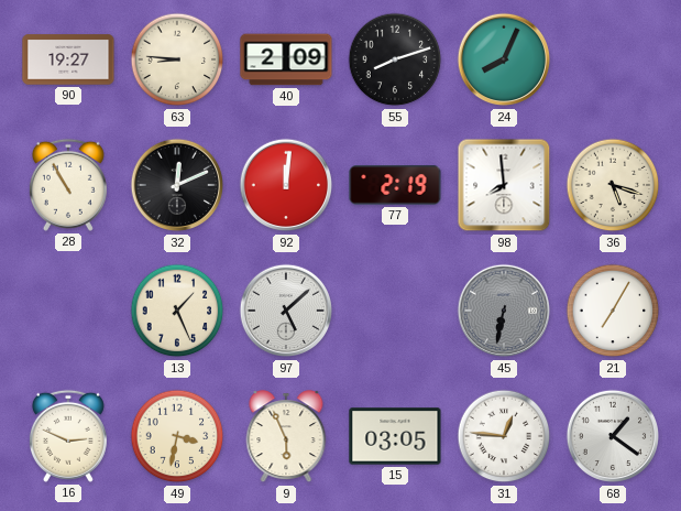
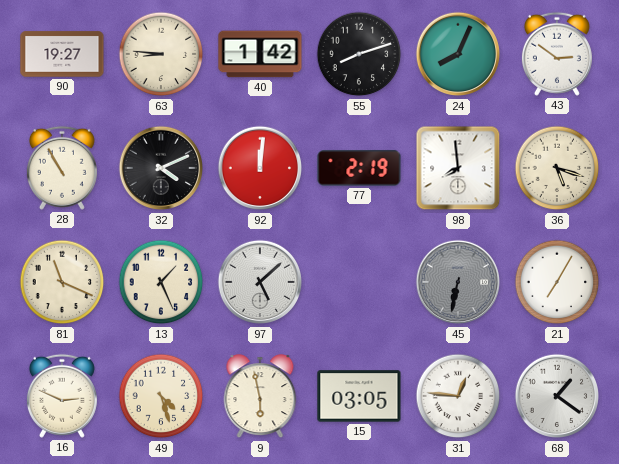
40: 2:09 -> 1:42 (260, 54)
43: none -> 2:51 (557, 54)
32: 12:11 -> 4:11 (161, 168)
81: none -> 11:19 (62, 282)
49: 3:32 -> 4:27 (161, 396)
9: 5:56 -> 5:58 (260, 397)
